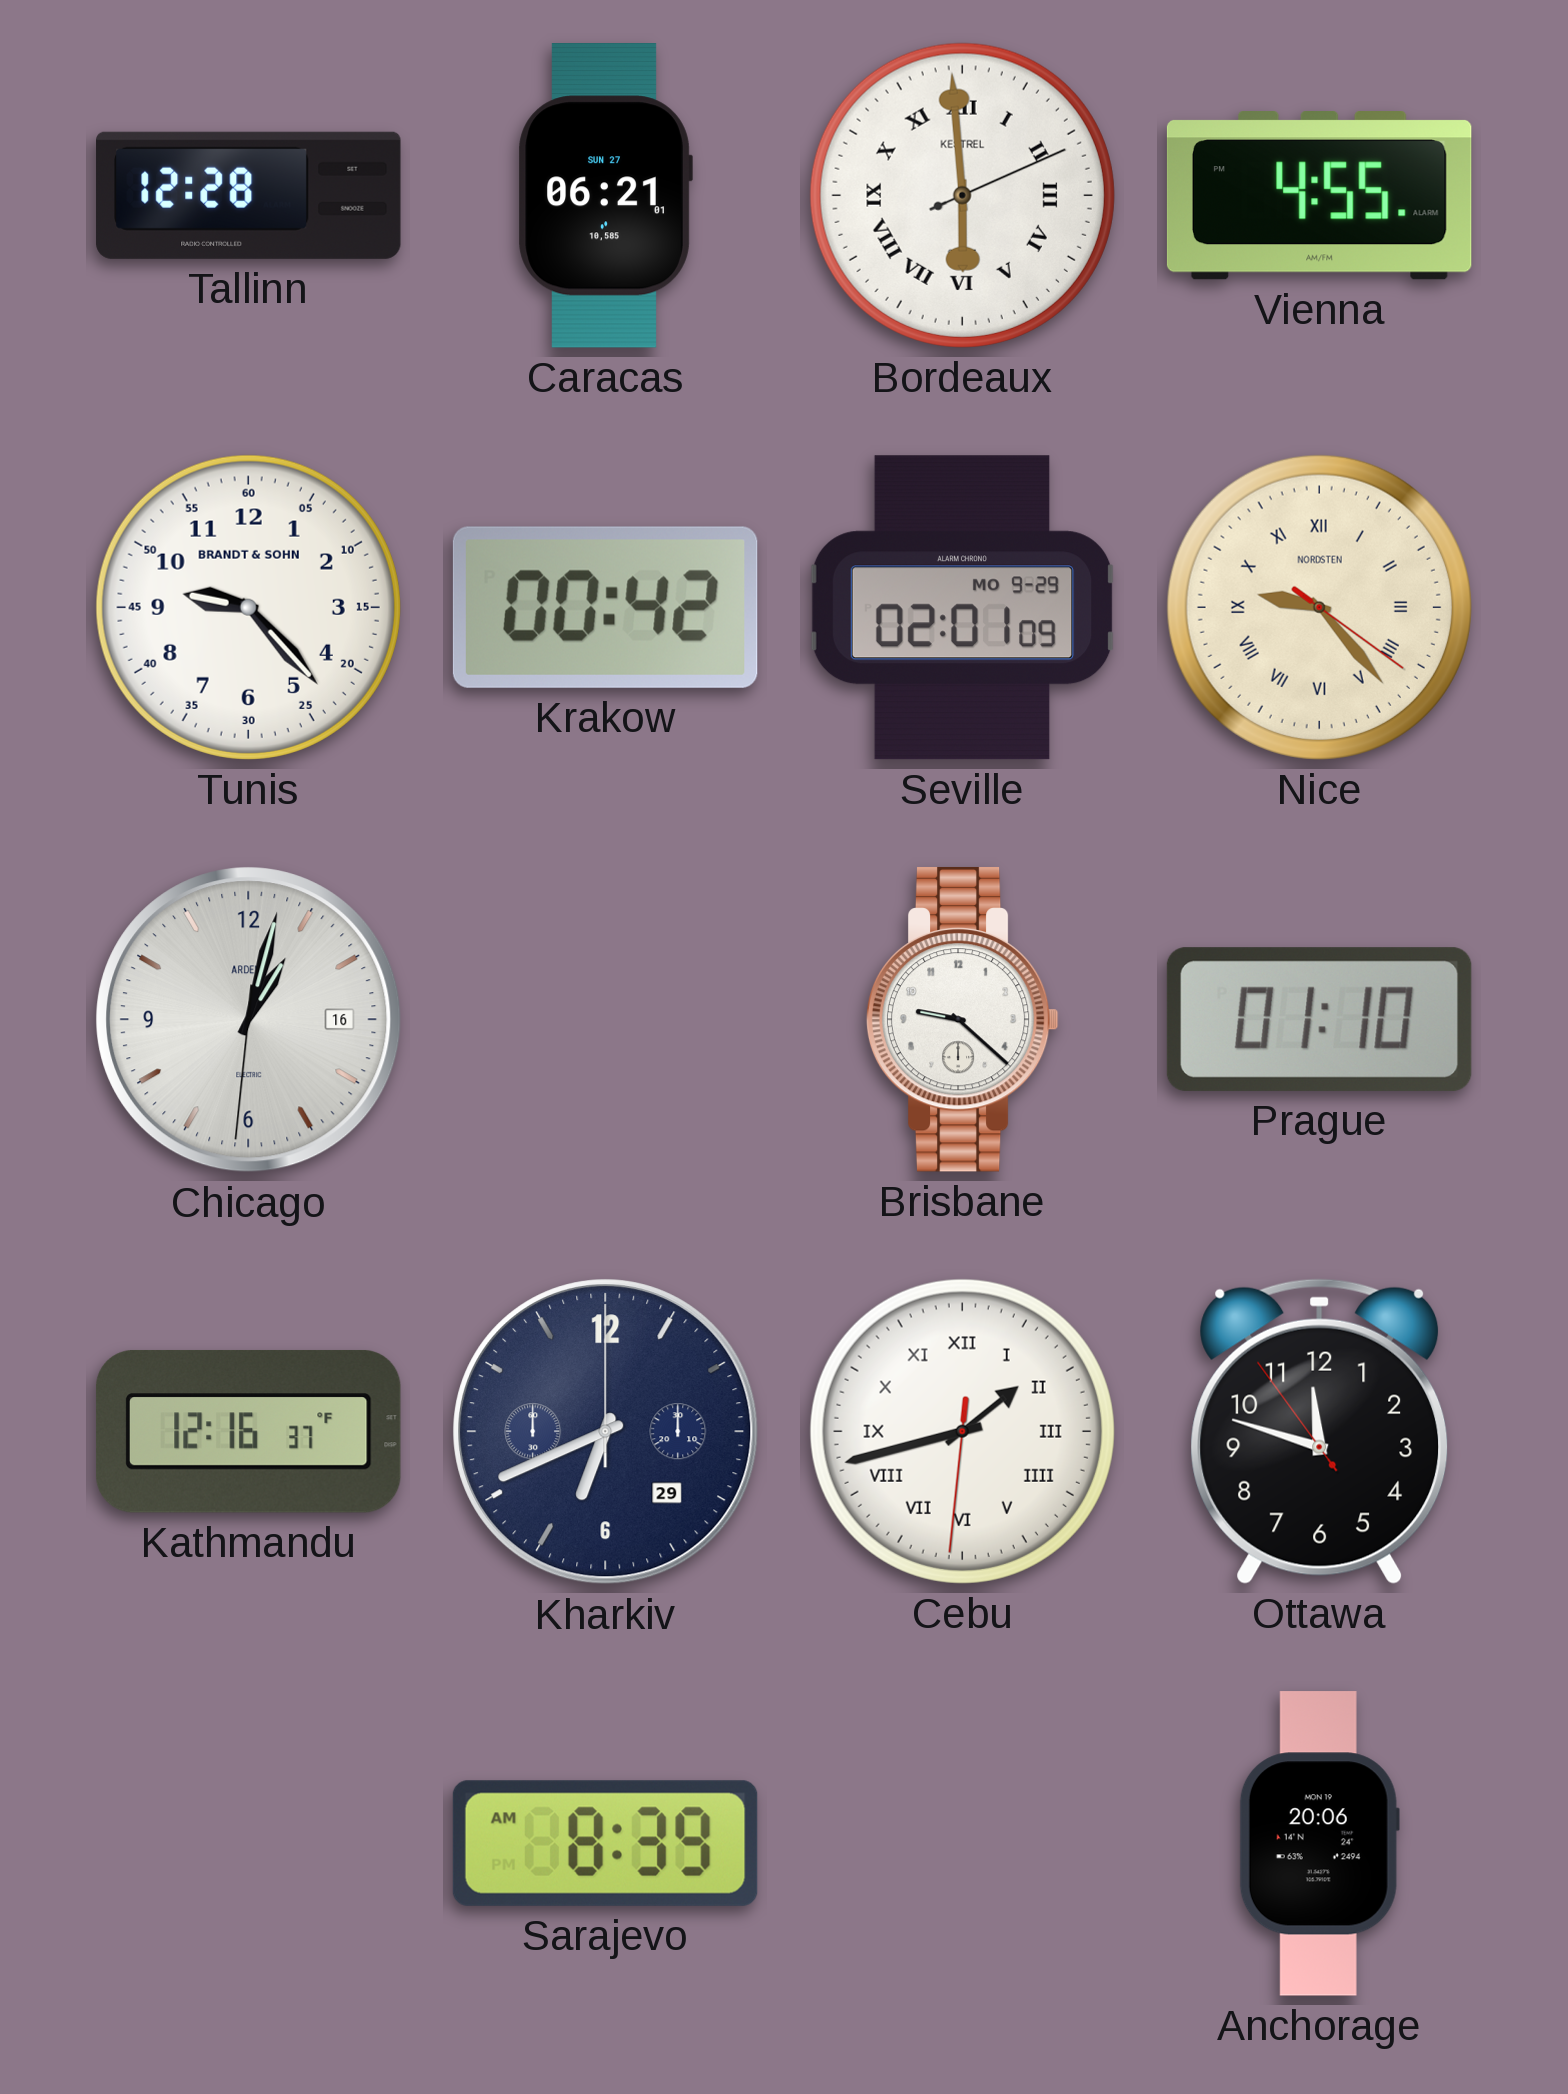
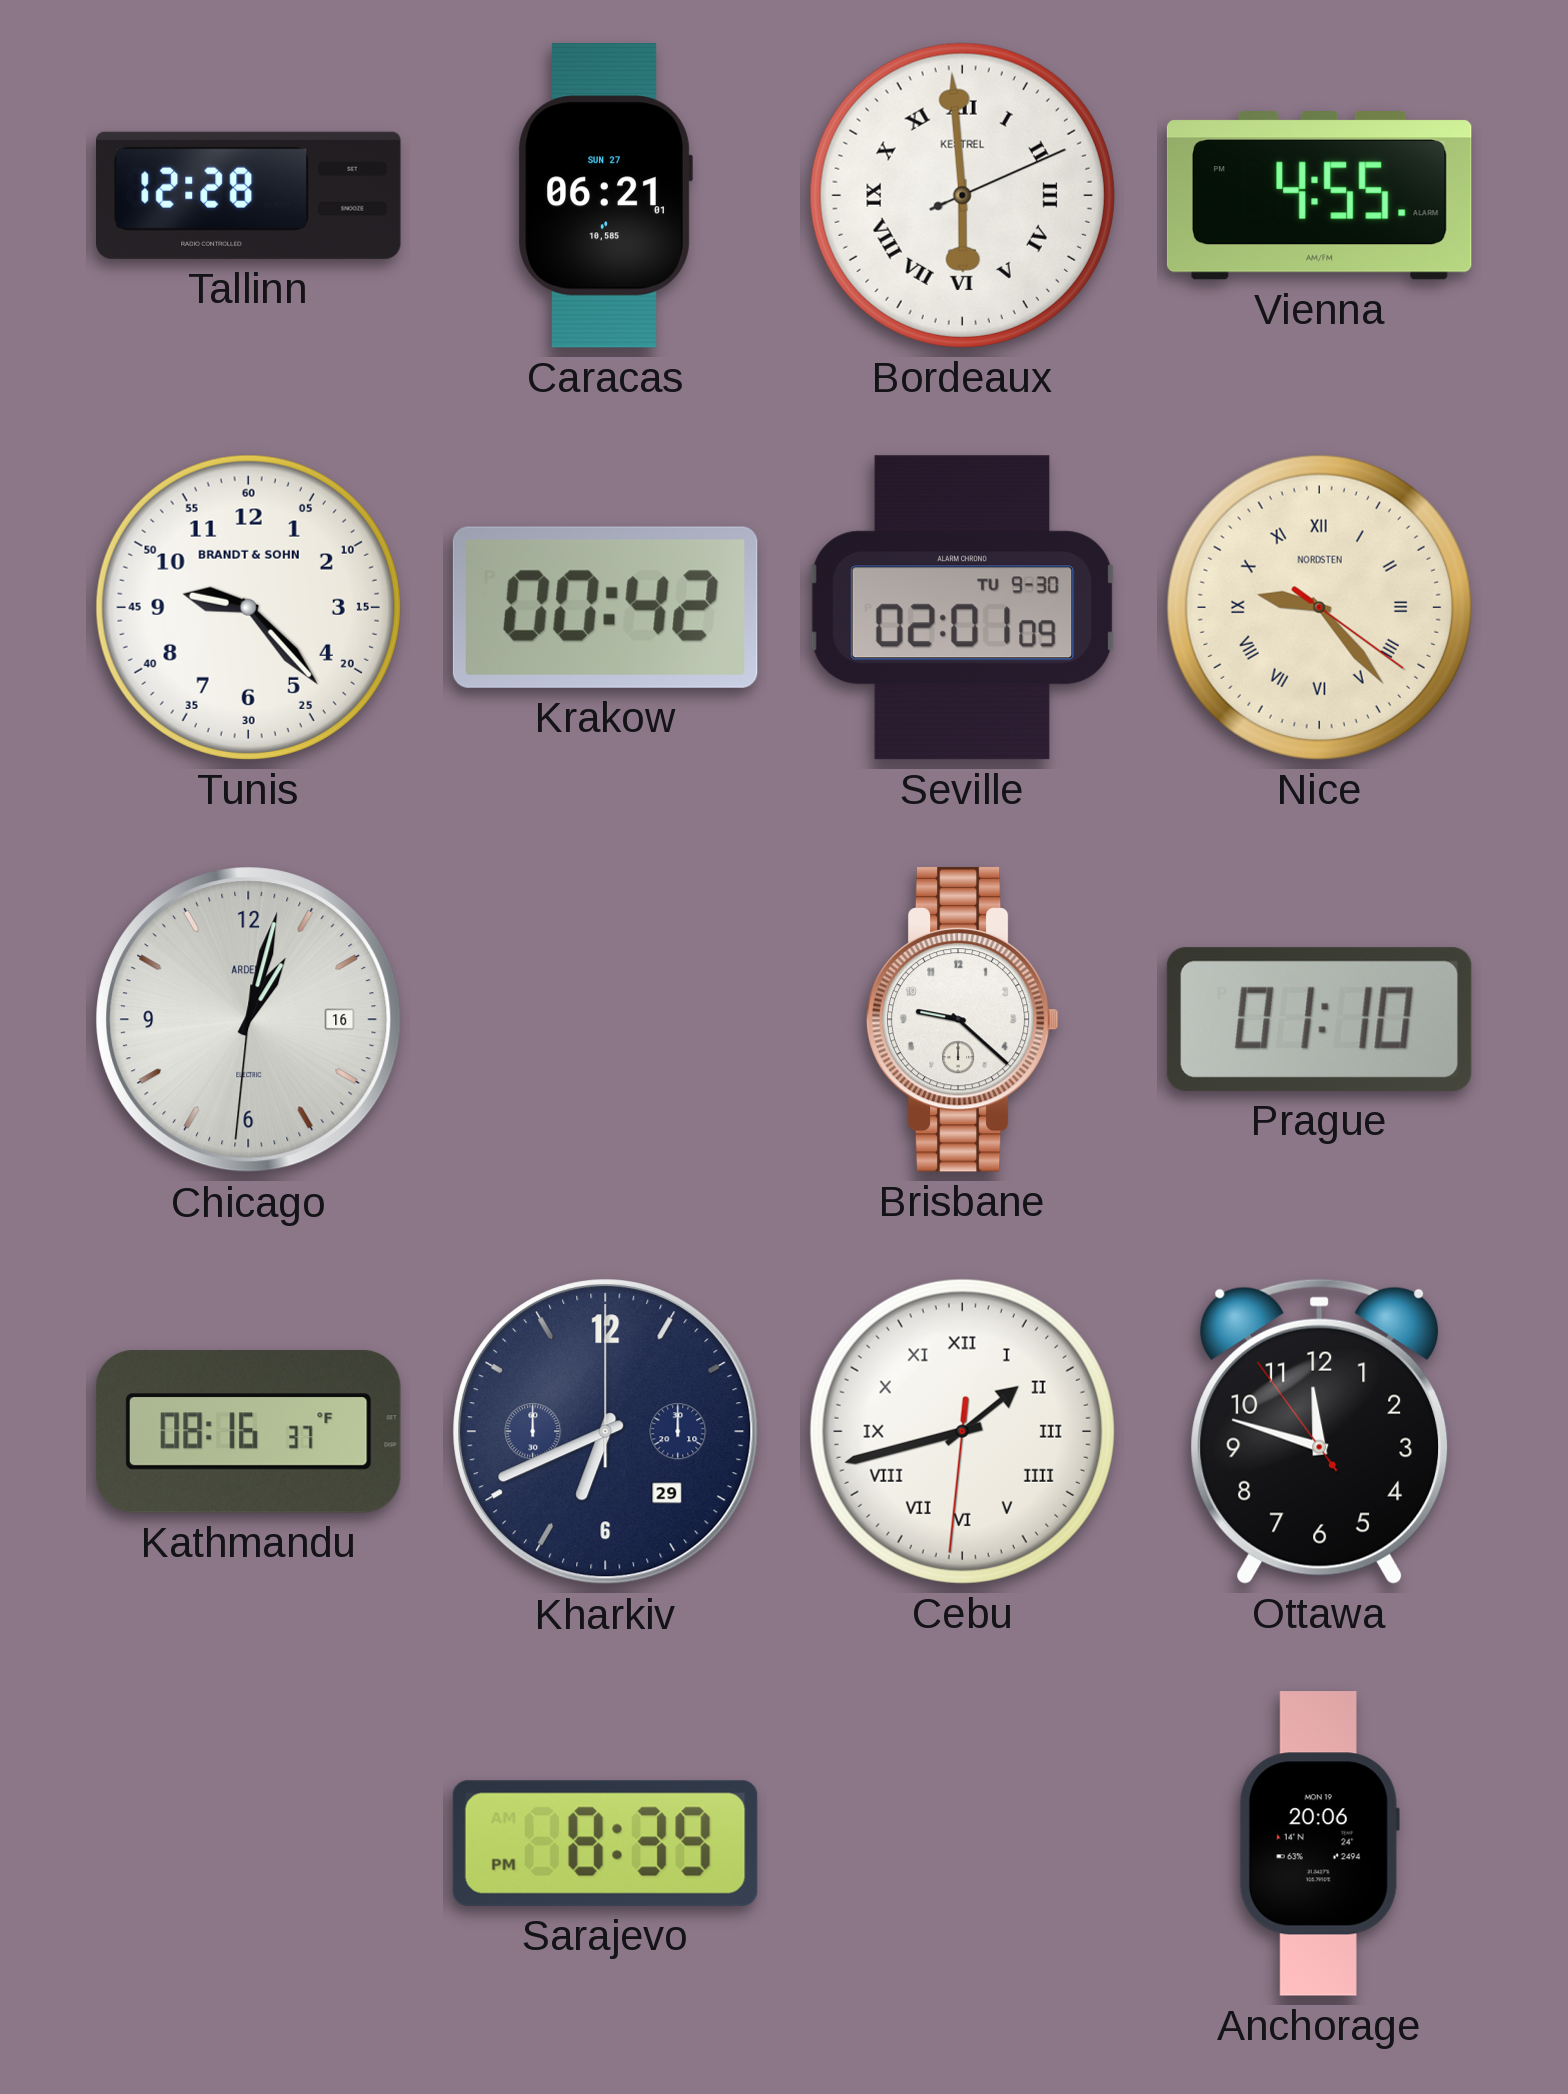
Seville date: MO 9-29 -> TU 9-30 (963, 608)
Kathmandu: 12:16 -> 08:16 (248, 1431)
Sarajevo: 8:39 AM -> 8:39 PM (605, 1843)
